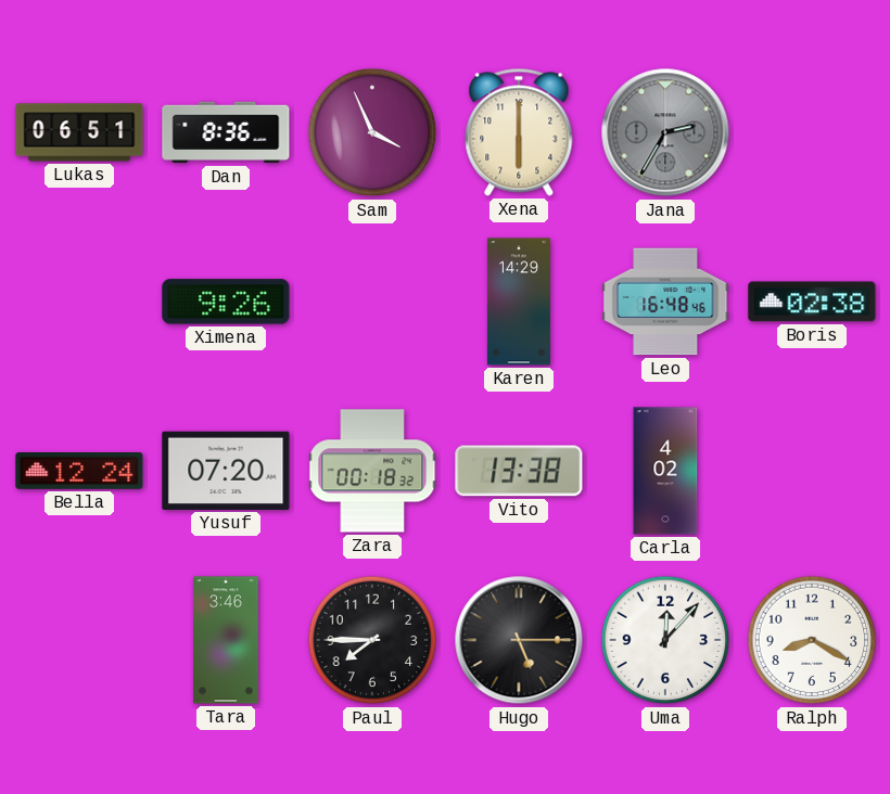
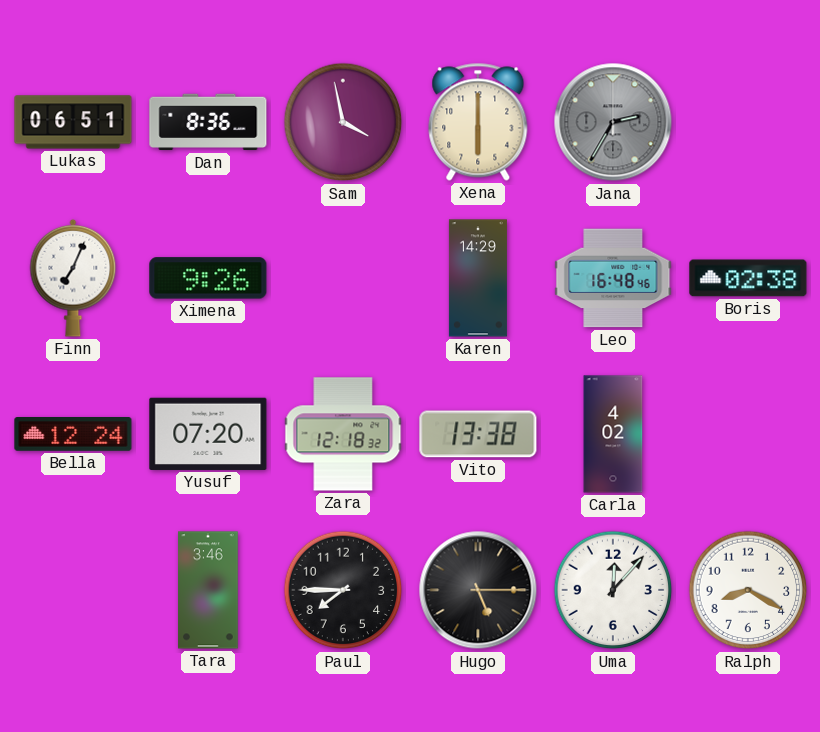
Sam: 3:56 -> 3:58 (343, 122)
Finn: none -> 7:04 (73, 278)
Zara: 00:18 -> 12:18 (343, 434)
